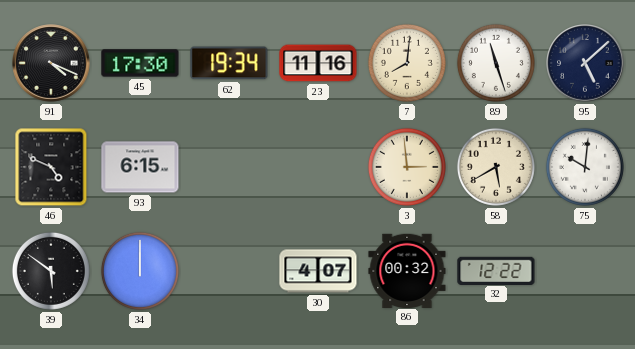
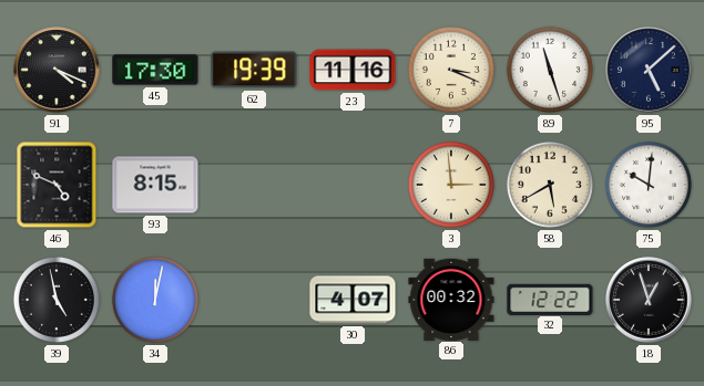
62: 19:34 -> 19:39 (254, 70)
7: 8:01 -> 3:19 (451, 70)
93: 6:15 -> 8:15 (155, 185)
39: 5:51 -> 4:58 (57, 300)
34: 12:00 -> 12:02 (155, 300)
18: none -> 12:57 (649, 300)
